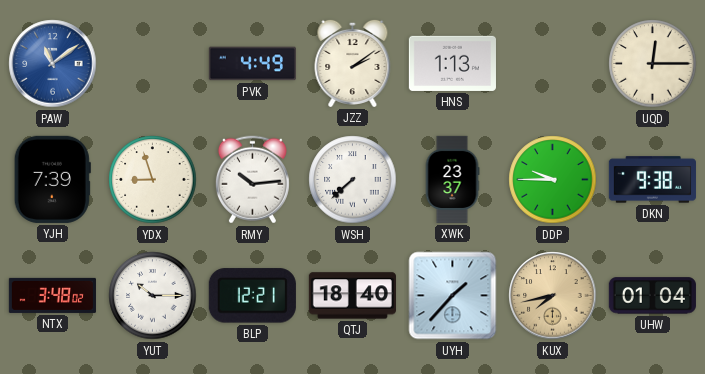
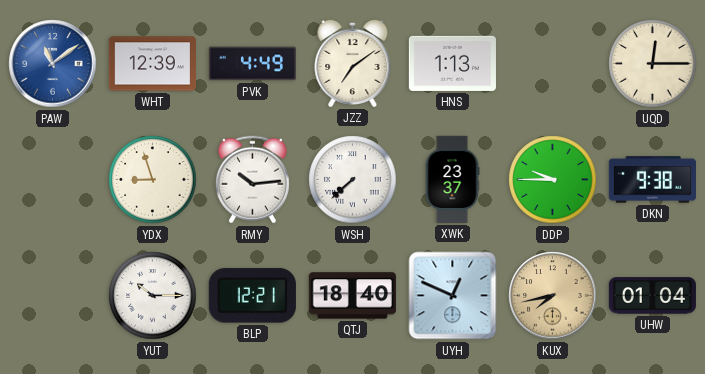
WHT: none -> 12:39 (152, 64)
JZZ: 2:09 -> 7:09 (353, 63)
YJH: 7:39 -> none (52, 179)
NTX: 3:48 -> none (52, 295)
UYH: 1:37 -> 12:49 (453, 296)
